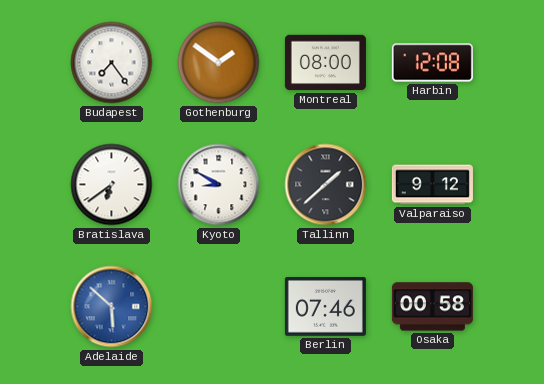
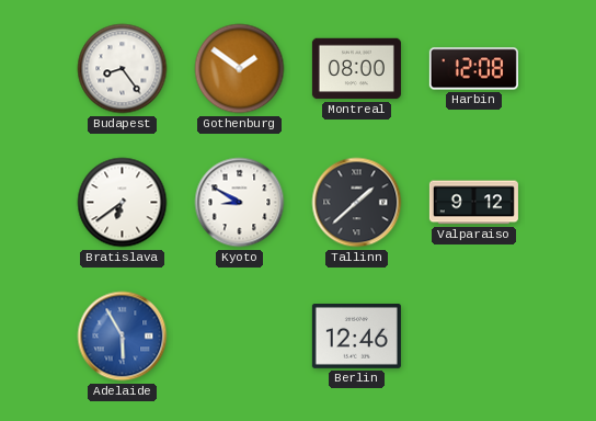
Budapest: 7:24 -> 8:24 (123, 69)
Adelaide: 5:52 -> 5:55 (123, 337)
Berlin: 07:46 -> 12:46 (356, 337)
Osaka: 00:58 -> none (432, 307)
